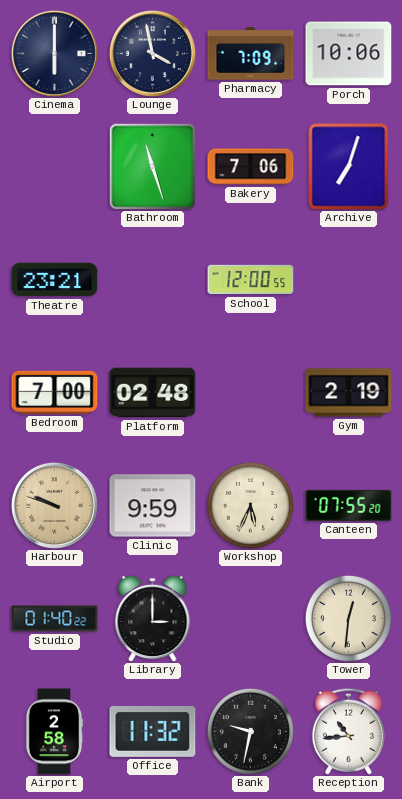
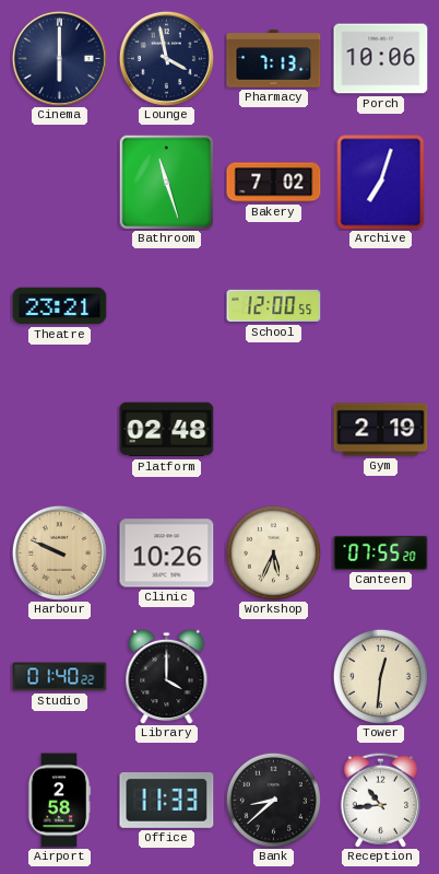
Pharmacy: 7:09 -> 7:13 (274, 59)
Bakery: 7:06 -> 7:02 (274, 183)
Bedroom: 7:00 -> none (55, 392)
Harbour: 9:48 -> 9:49 (59, 552)
Clinic: 9:59 -> 10:26 (167, 553)
Library: 3:00 -> 4:00 (167, 676)
Office: 11:32 -> 11:33 (167, 800)
Bank: 9:32 -> 8:38 (273, 800)
